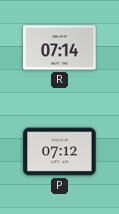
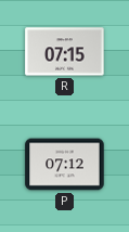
R: 07:14 -> 07:15 (65, 52)
